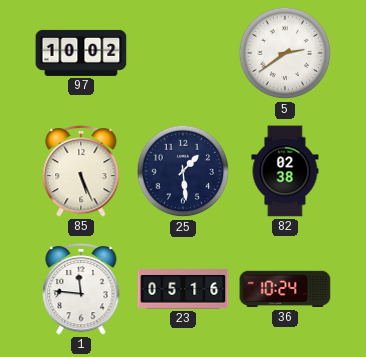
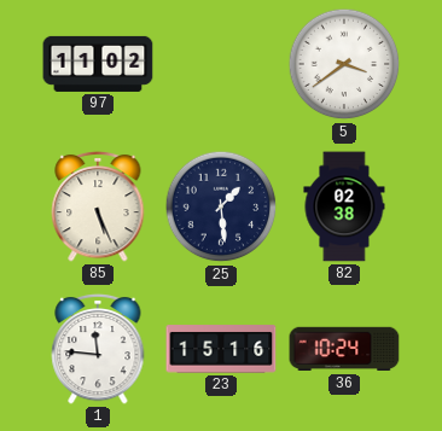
97: 10:02 -> 11:02 (98, 64)
5: 2:39 -> 3:39 (344, 64)
23: 05:16 -> 15:16 (221, 349)
